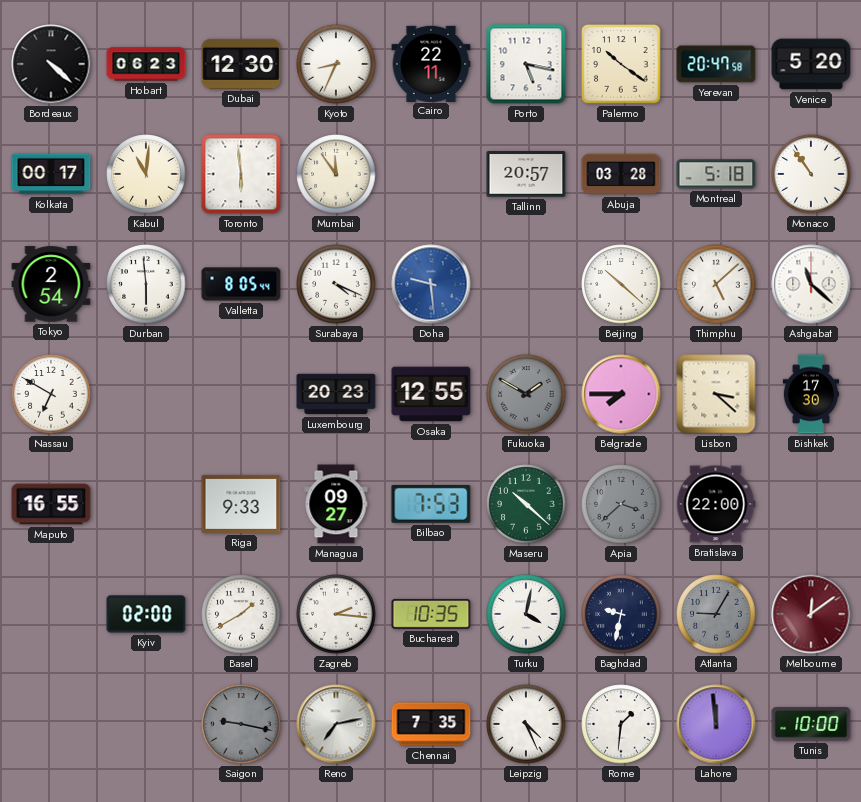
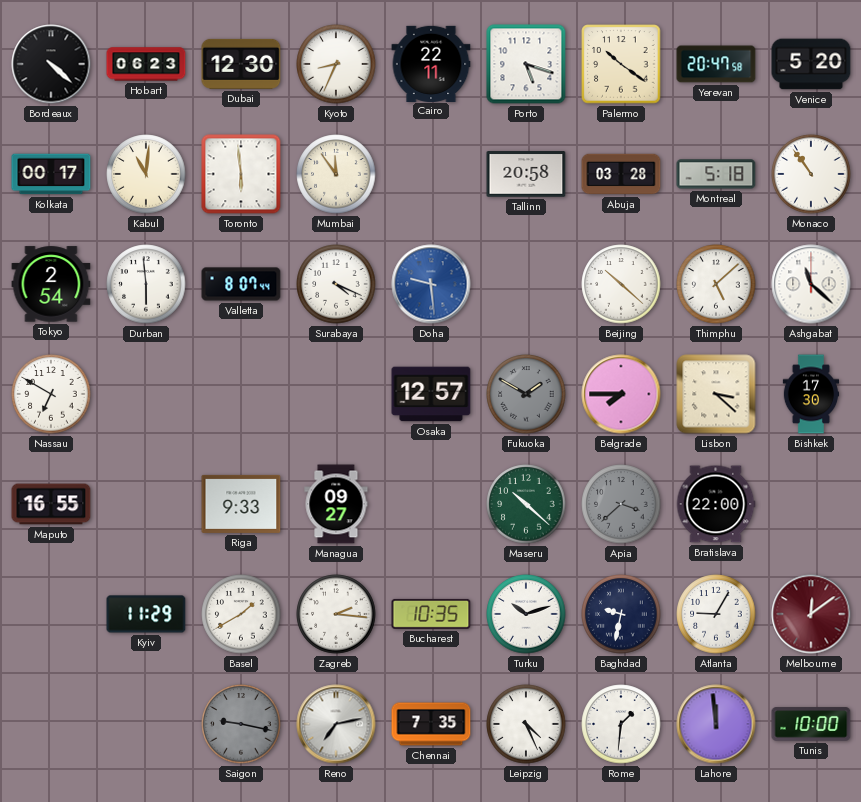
Porto: 5:17 -> 5:18 (526, 64)
Tallinn: 20:57 -> 20:58 (526, 174)
Valletta: 8:05 -> 8:07 (241, 284)
Luxembourg: 20:23 -> none (336, 394)
Osaka: 12:55 -> 12:57 (431, 394)
Bilbao: 7:53 -> none (431, 504)
Kyiv: 02:00 -> 11:29 (146, 614)
Turku: 4:02 -> 10:12 (526, 614)
Atlanta dial: grey -> white (716, 614)
